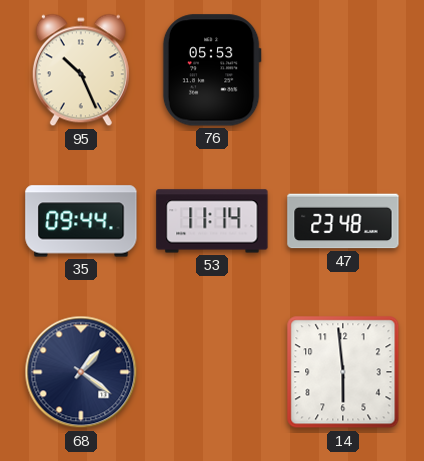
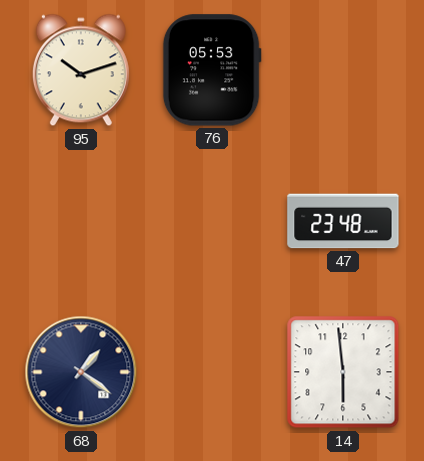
95: 10:26 -> 10:12 (81, 70)
35: 09:44 -> none (81, 221)
53: 11:14 -> none (212, 221)
